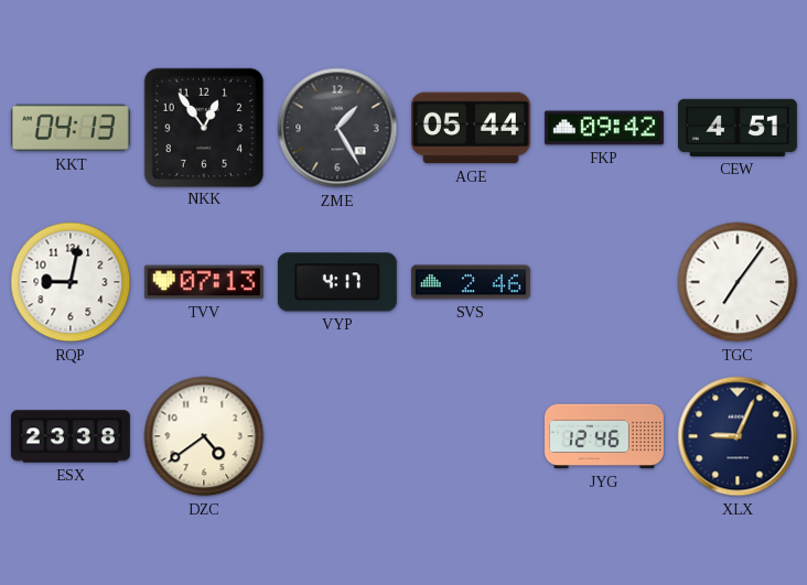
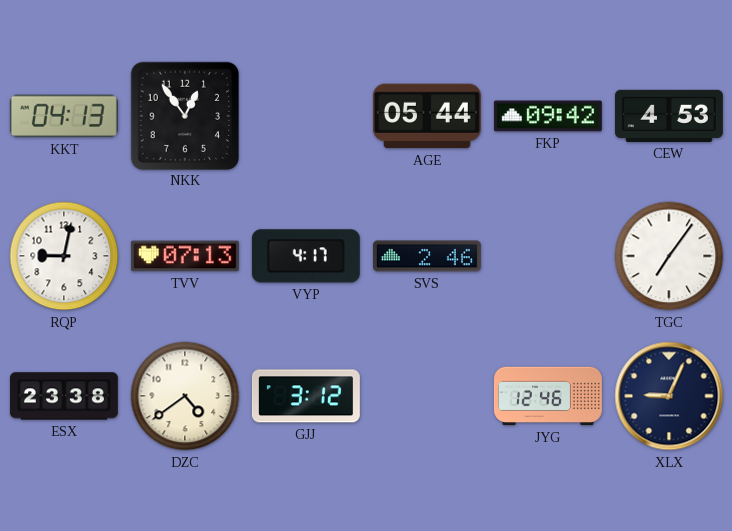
ZME: 1:25 -> none (337, 128)
CEW: 4:51 -> 4:53 (669, 116)
GJJ: none -> 3:12 (306, 396)
